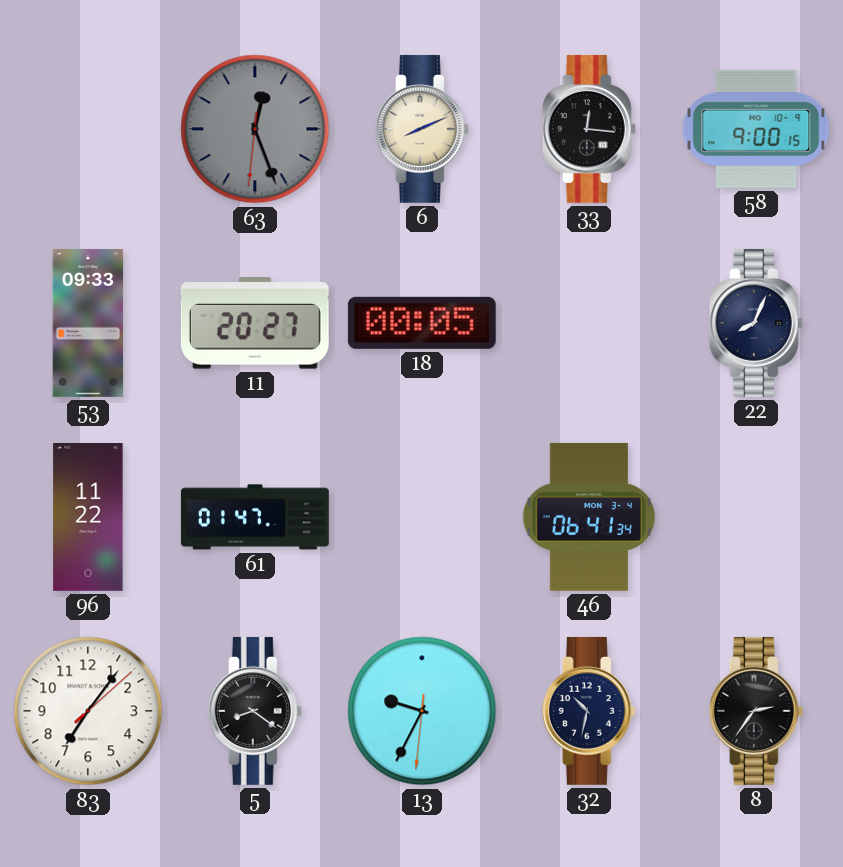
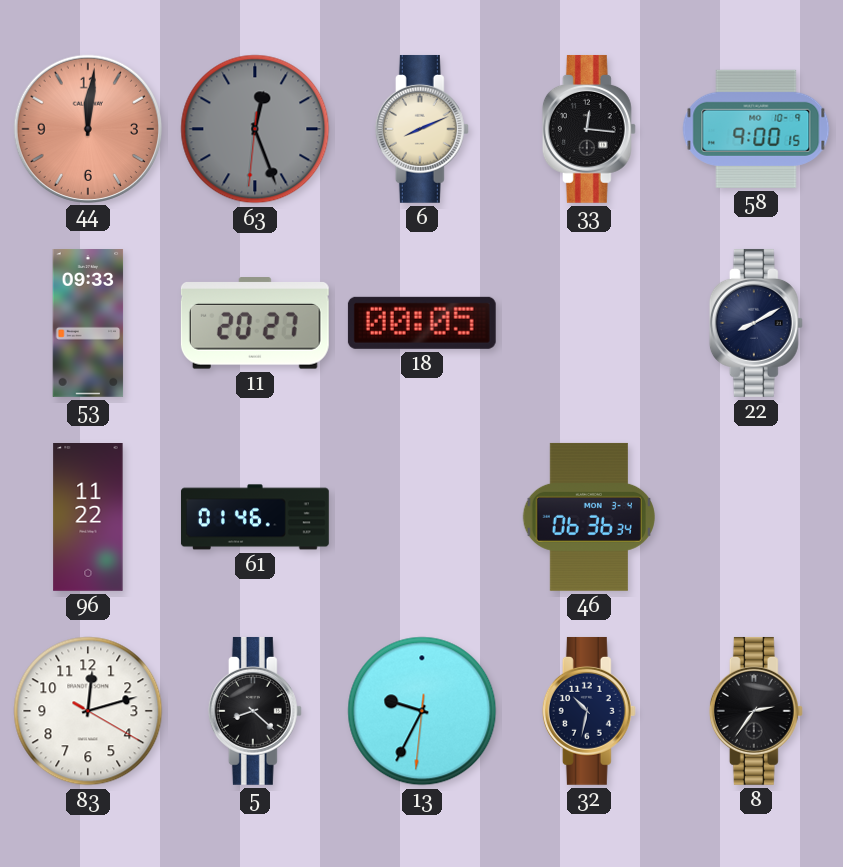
44: none -> 12:01 (87, 128)
22: 8:04 -> 8:10 (756, 323)
61: 01:47 -> 01:46 (255, 517)
46: 06:41 -> 06:36 (589, 517)
83: 7:06 -> 12:12 (88, 711)
5: 8:21 -> 8:22 (255, 711)
